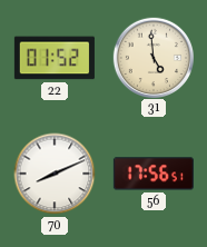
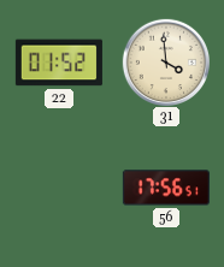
31: 4:59 -> 3:59 (165, 61)
70: 8:11 -> none (55, 174)
